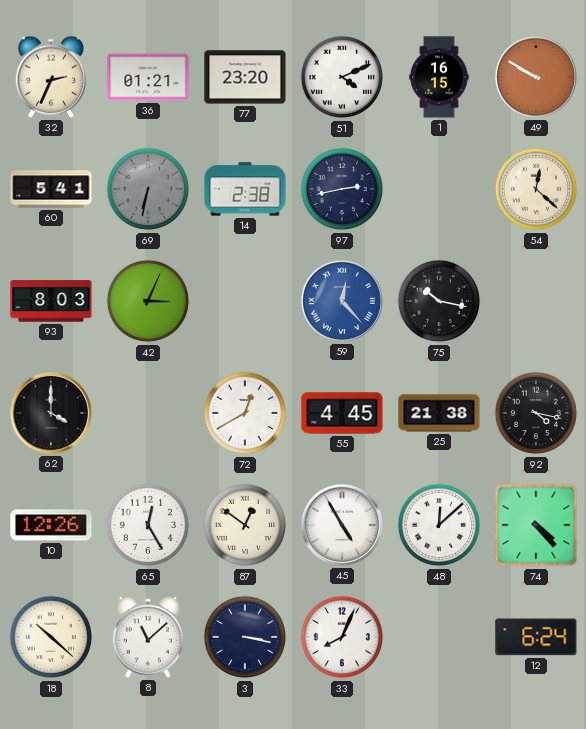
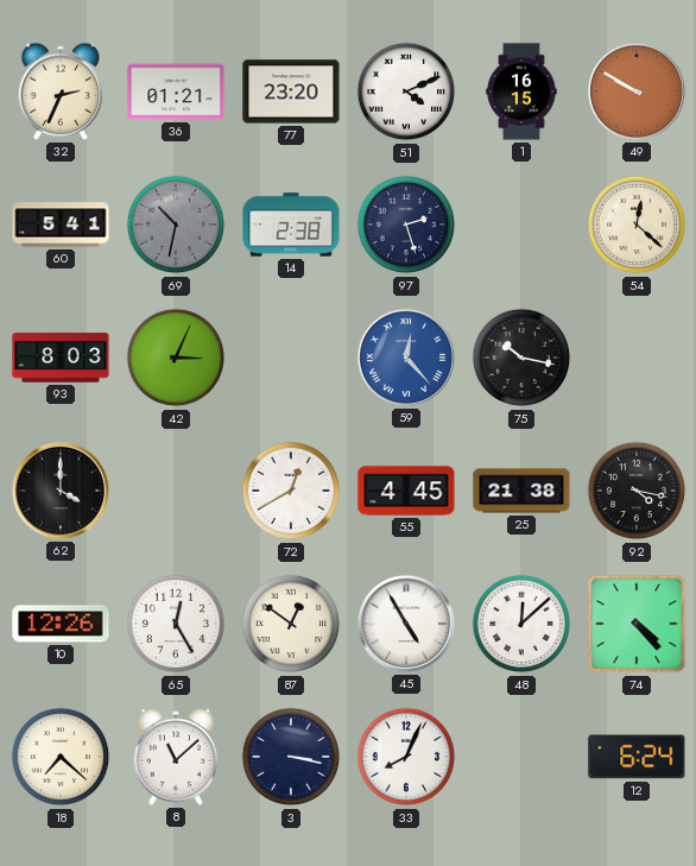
69: 6:32 -> 10:32 (176, 225)
97: 2:43 -> 2:27 (406, 225)
18: 10:22 -> 7:22 (61, 757)
